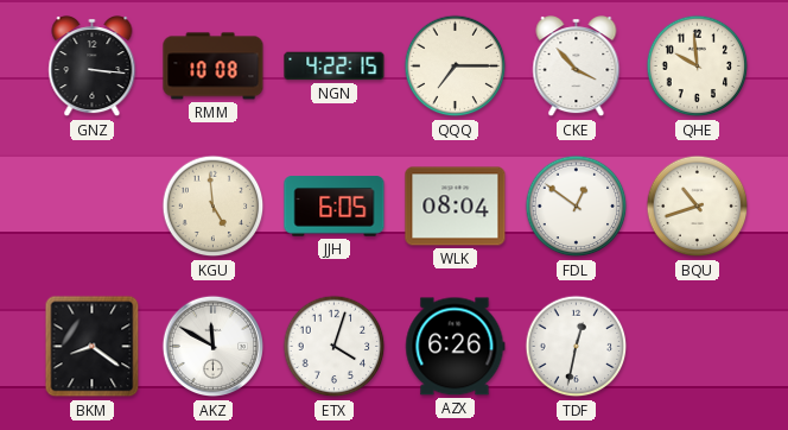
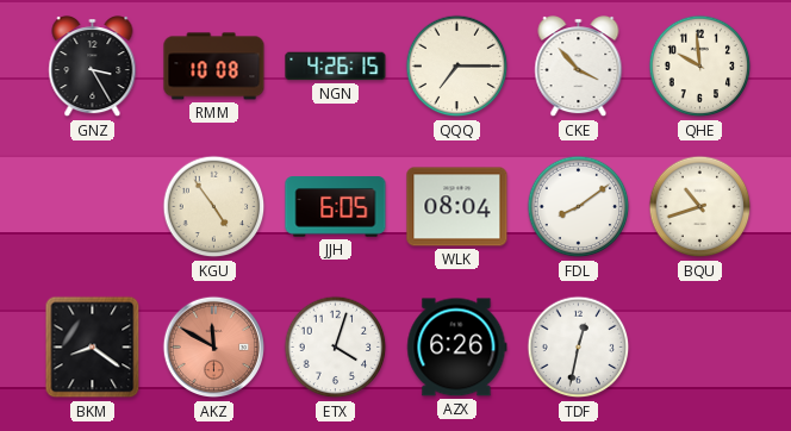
GNZ: 3:16 -> 3:25 (93, 68)
NGN: 4:22 -> 4:26 (336, 67)
KGU: 4:59 -> 4:54 (214, 207)
FDL: 12:51 -> 8:09 (579, 207)
AKZ dial: white -> salmon (214, 348)
